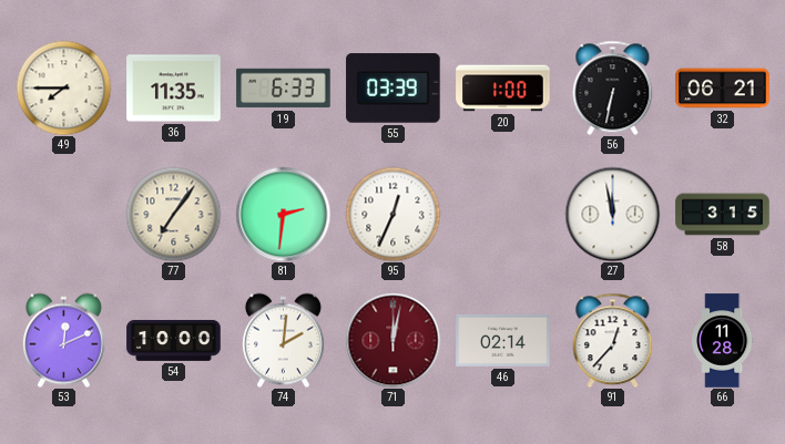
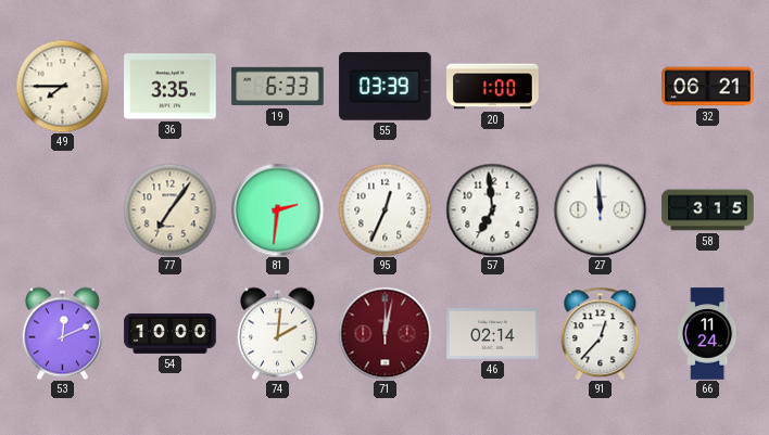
36: 11:35 -> 3:35 (171, 87)
56: 6:32 -> none (613, 87)
57: none -> 6:59 (492, 209)
27: 11:58 -> 11:59 (600, 209)
66: 11:28 -> 11:24 (708, 334)
